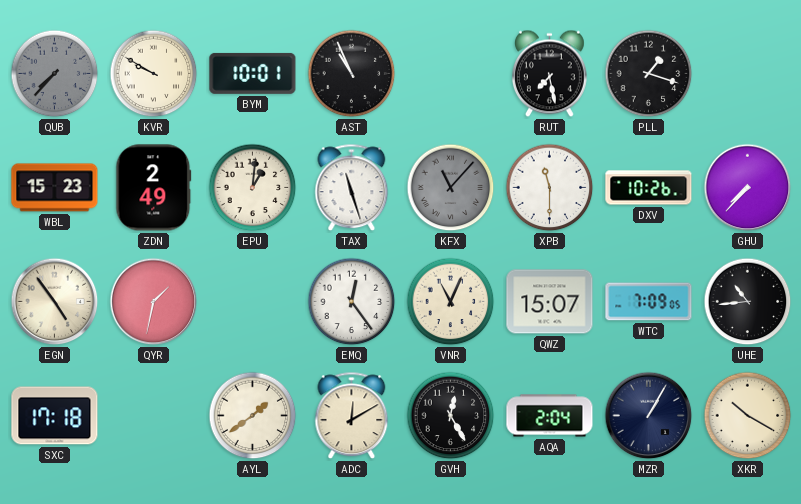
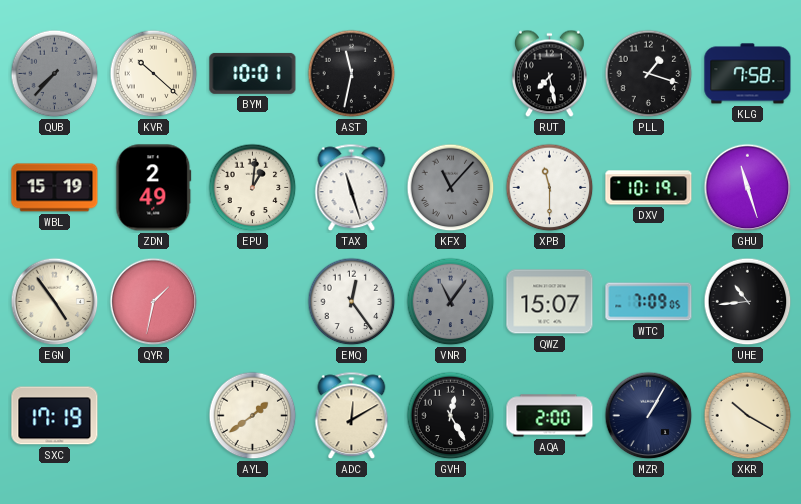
KVR: 9:50 -> 10:22 (154, 74)
AST: 10:56 -> 11:32 (352, 74)
KLG: none -> 7:58 (748, 74)
WBL: 15:23 -> 15:19 (55, 188)
DXV: 10:26 -> 10:19 (649, 188)
GHU: 7:37 -> 11:27 (748, 188)
VNR: 11:04 -> 11:06 (451, 302)
VNR dial: cream -> grey (451, 302)
SXC: 17:18 -> 17:19 (55, 416)
AQA: 2:04 -> 2:00 (550, 416)
